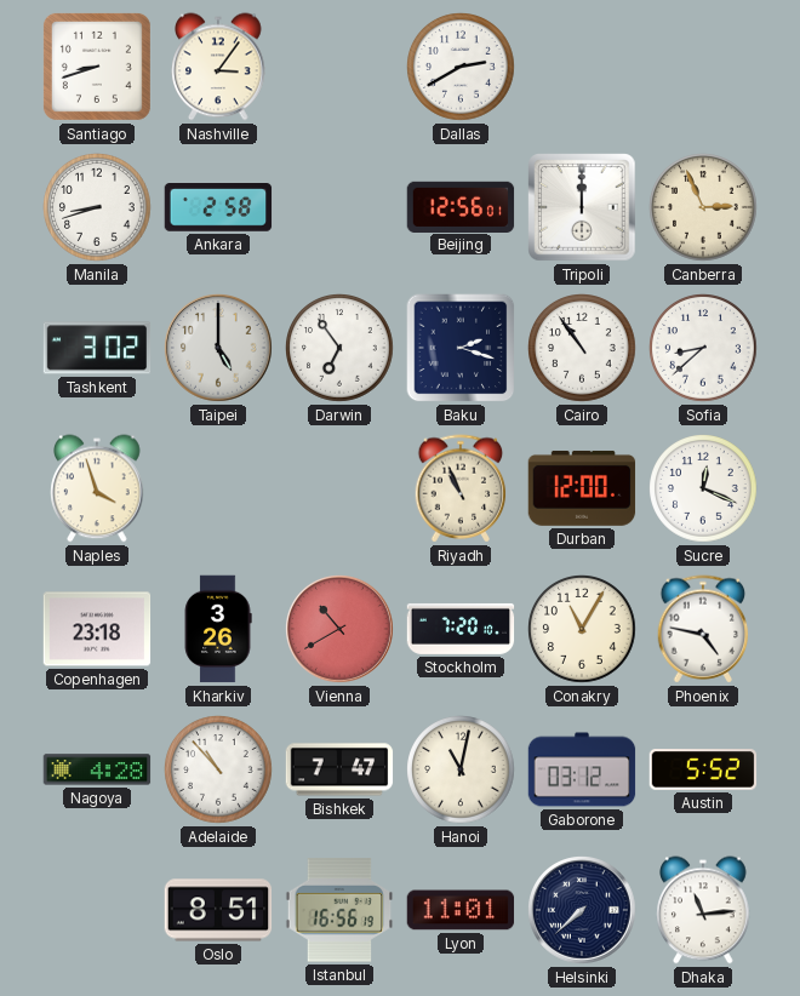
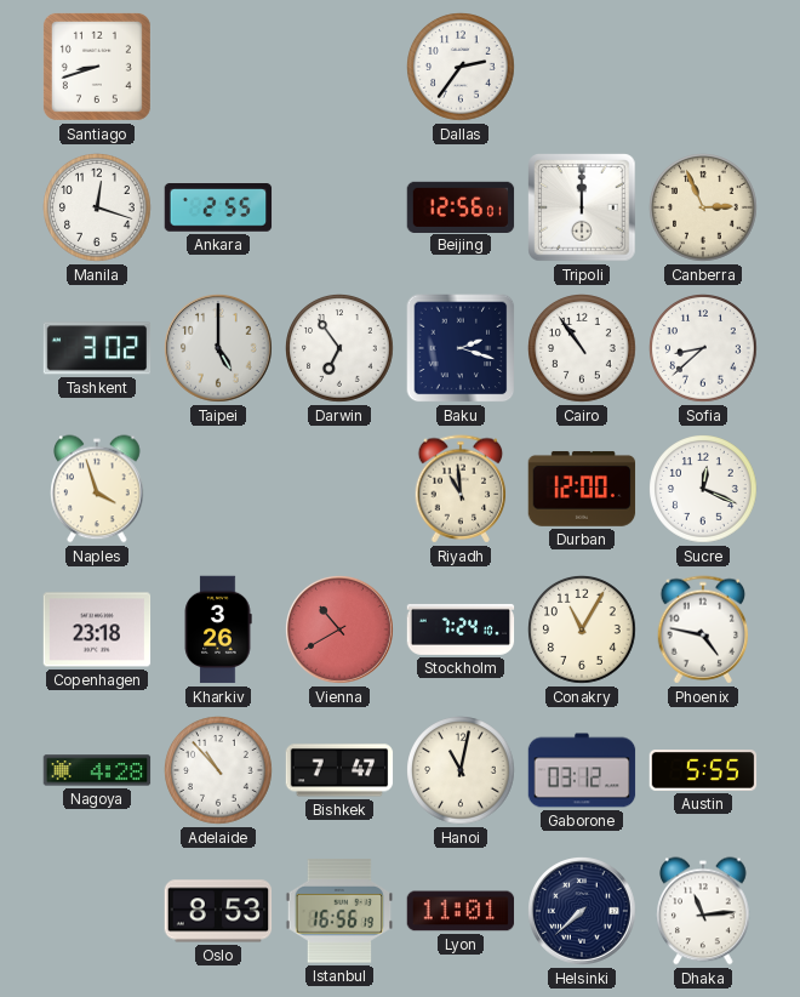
Nashville: 3:06 -> none (218, 67)
Dallas: 2:40 -> 2:36 (462, 68)
Manila: 8:42 -> 12:18 (98, 209)
Ankara: 2:58 -> 2:55 (218, 207)
Riyadh: 10:56 -> 10:59 (461, 489)
Stockholm: 7:20 -> 7:24 (461, 629)
Austin: 5:52 -> 5:55 (703, 770)
Oslo: 8:51 -> 8:53 (218, 911)
